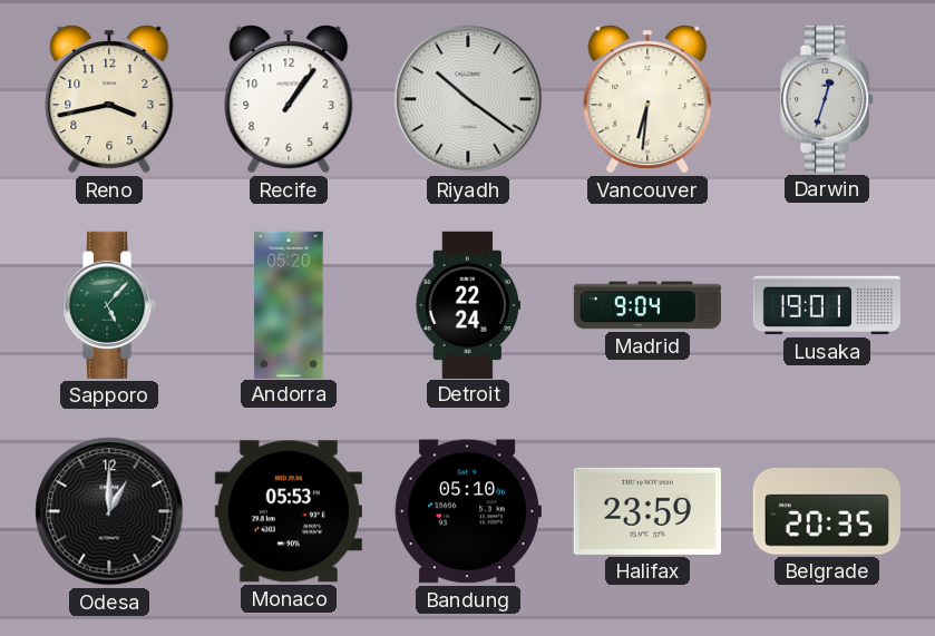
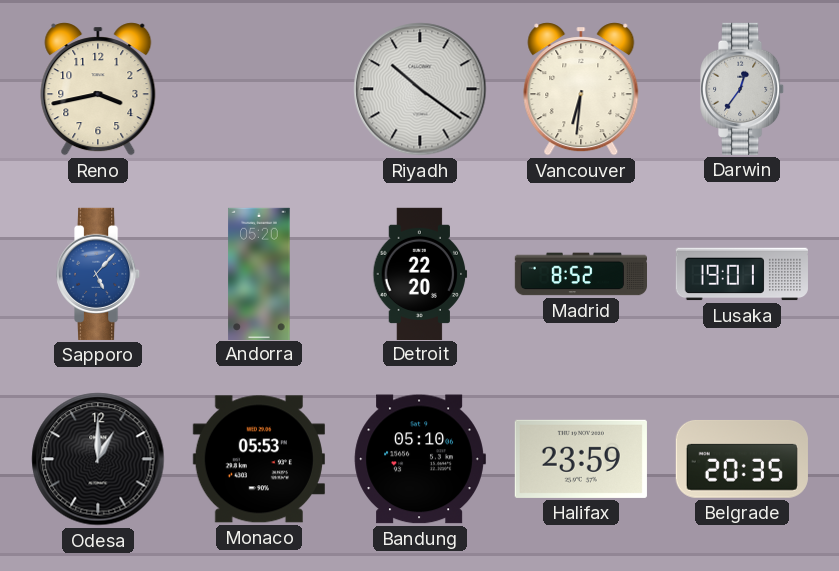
Recife: 1:06 -> none (289, 99)
Darwin: 12:33 -> 12:36 (743, 89)
Sapporo dial: green -> blue (99, 274)
Detroit: 22:24 -> 22:20 (420, 273)
Madrid: 9:04 -> 8:52 (580, 274)
